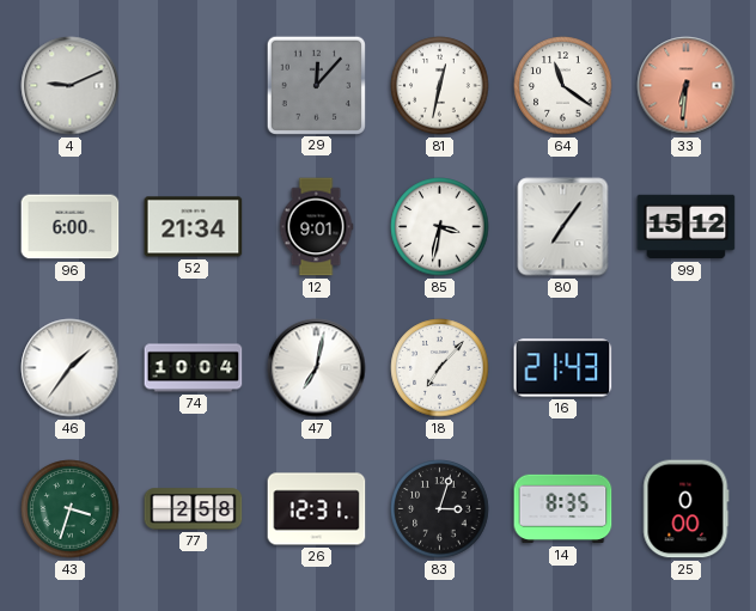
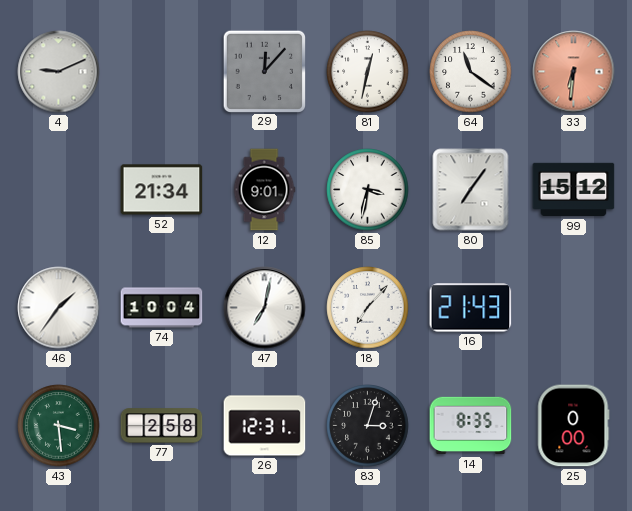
96: 6:00 -> none (71, 227)
43: 3:33 -> 3:29 (59, 426)
